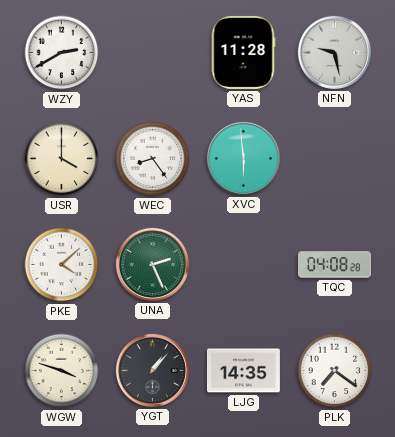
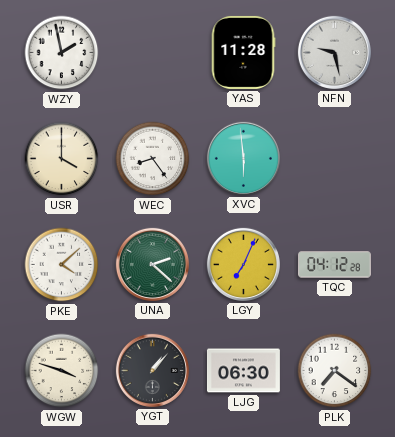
WZY: 2:40 -> 1:58 (62, 53)
UNA: 2:26 -> 2:22 (152, 264)
LGY: none -> 7:04 (243, 264)
TQC: 04:08 -> 04:12 (334, 265)
LJG: 14:35 -> 06:30 (243, 371)
